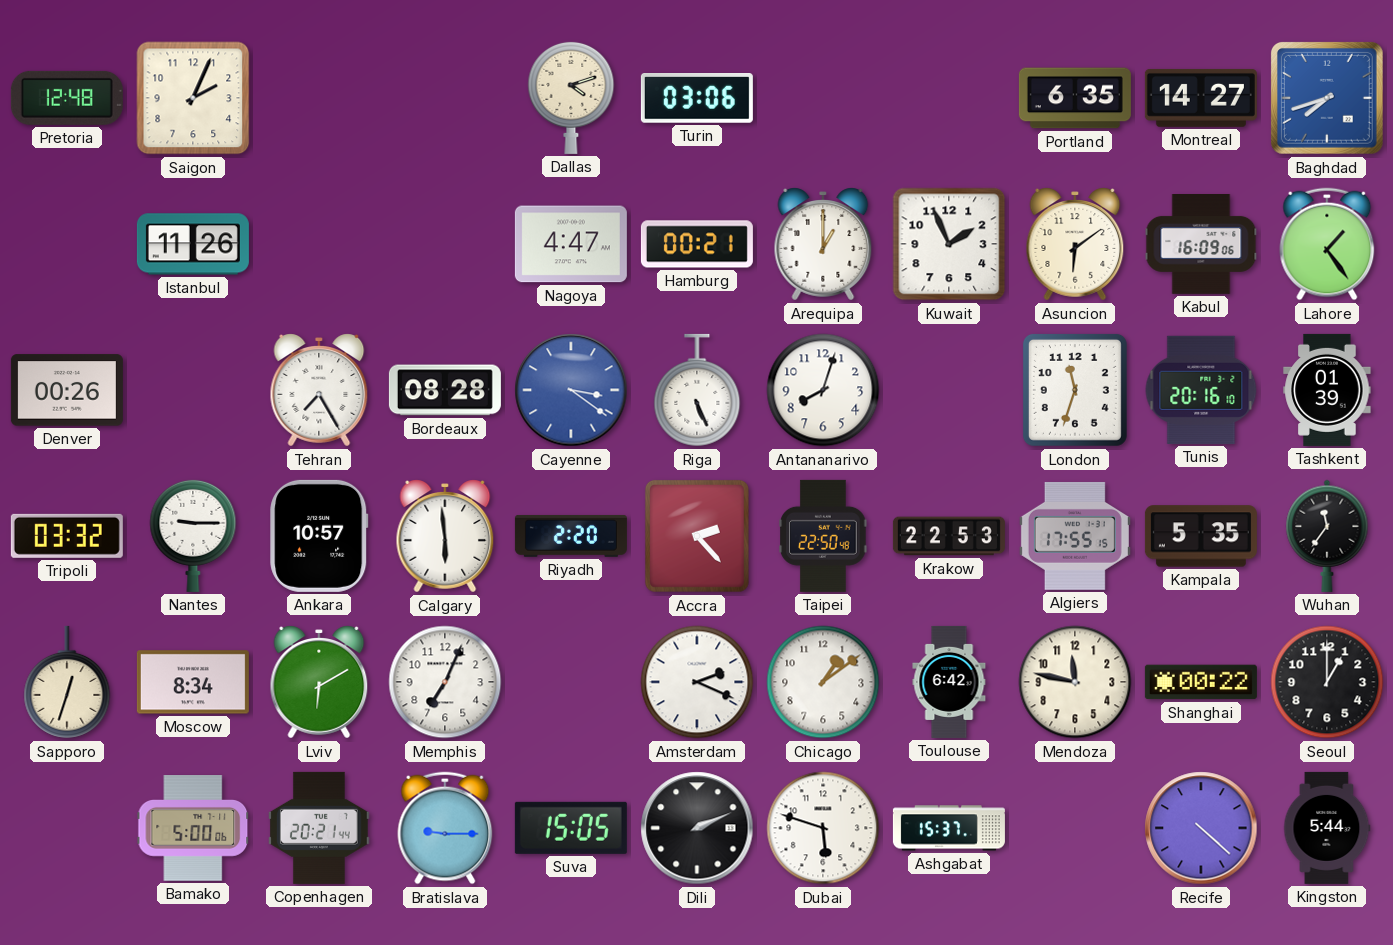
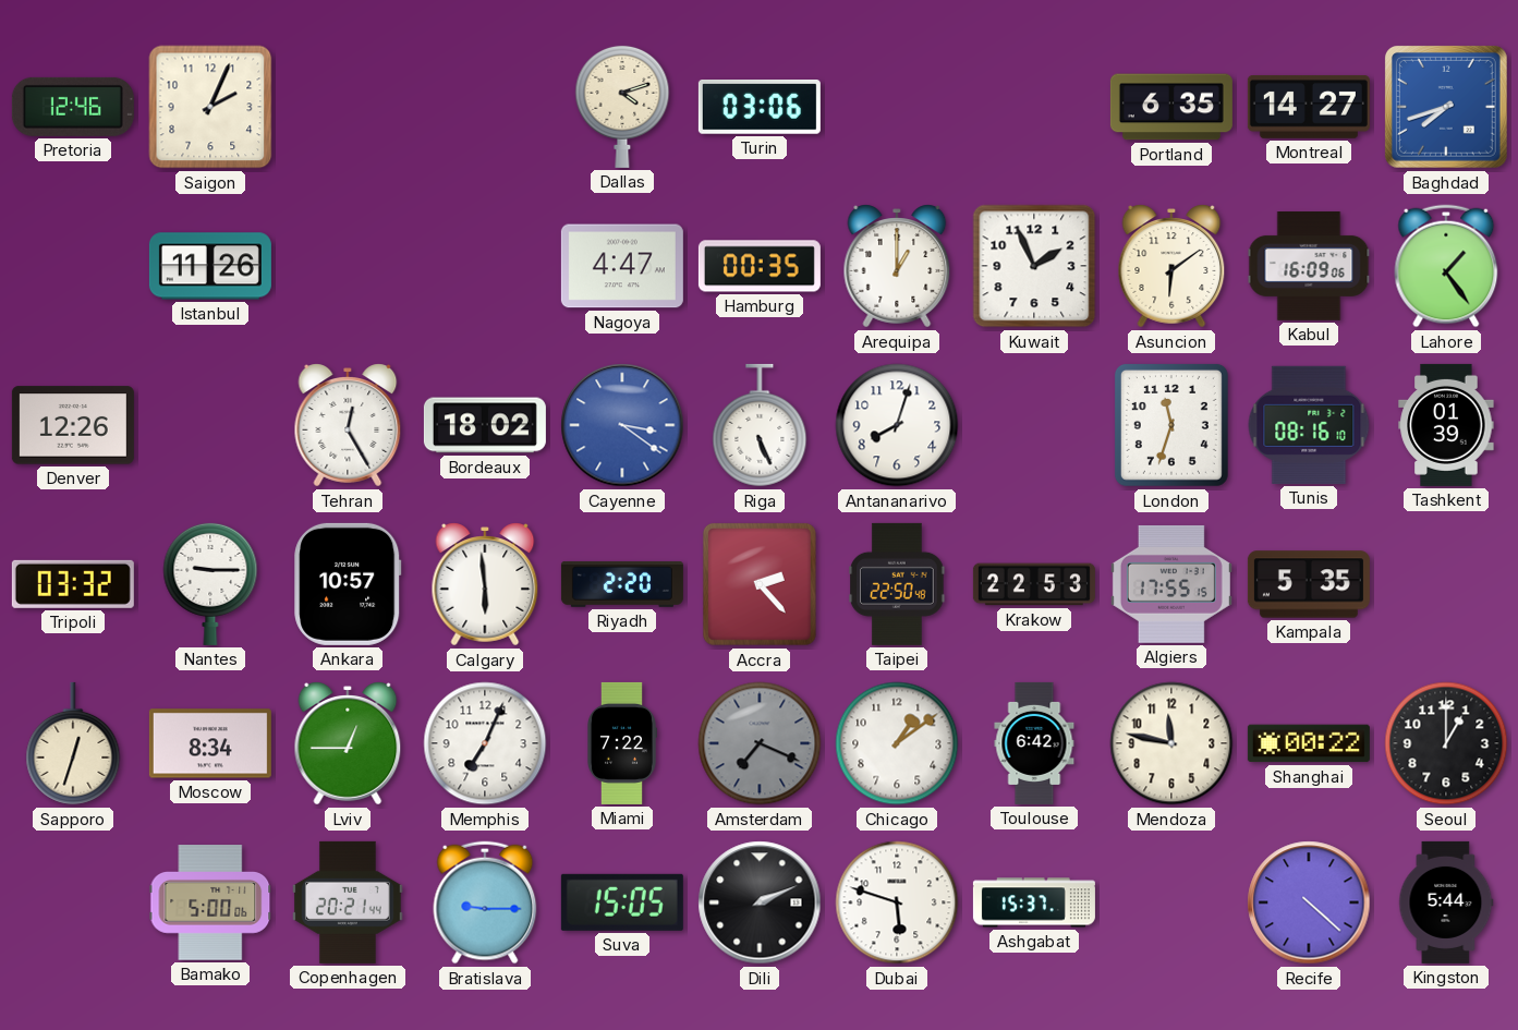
Pretoria: 12:48 -> 12:46 (73, 107)
Hamburg: 00:21 -> 00:35 (760, 266)
Denver: 00:26 -> 12:26 (73, 425)
Tehran: 7:25 -> 12:25 (348, 425)
Bordeaux: 08:28 -> 18:02 (485, 425)
Tunis: 20:16 -> 08:16 (1309, 425)
Wuhan: 11:36 -> none (1327, 536)
Lviv: 6:10 -> 12:45 (348, 743)
Miami: none -> 7:22 (621, 743)
Amsterdam: 2:19 -> 7:19 (760, 743)
Amsterdam dial: white -> grey (760, 743)
